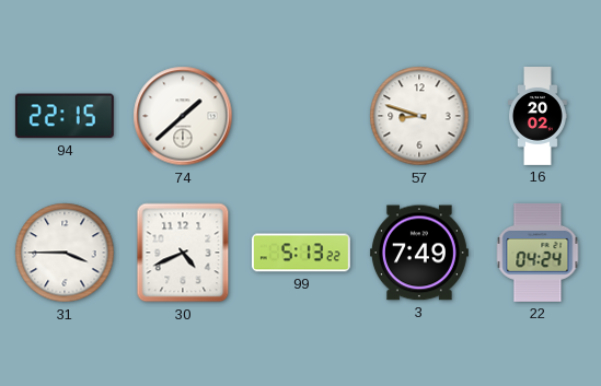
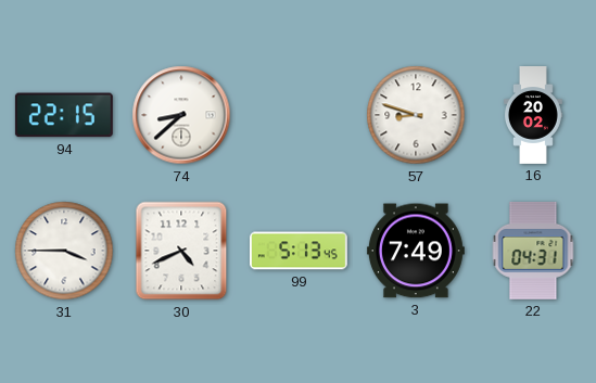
74: 1:38 -> 8:38 (181, 115)
99: 5:13:22 -> 5:13:45 (299, 251)
22: 04:24 -> 04:31 (533, 251)
